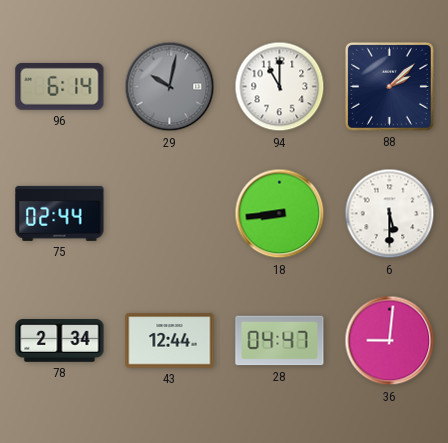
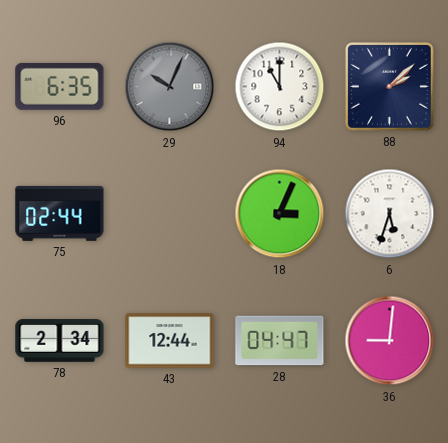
96: 6:14 -> 6:35 (60, 86)
29: 10:02 -> 10:04 (170, 87)
18: 8:44 -> 3:04 (280, 214)
6: 5:30 -> 5:33 (390, 214)
